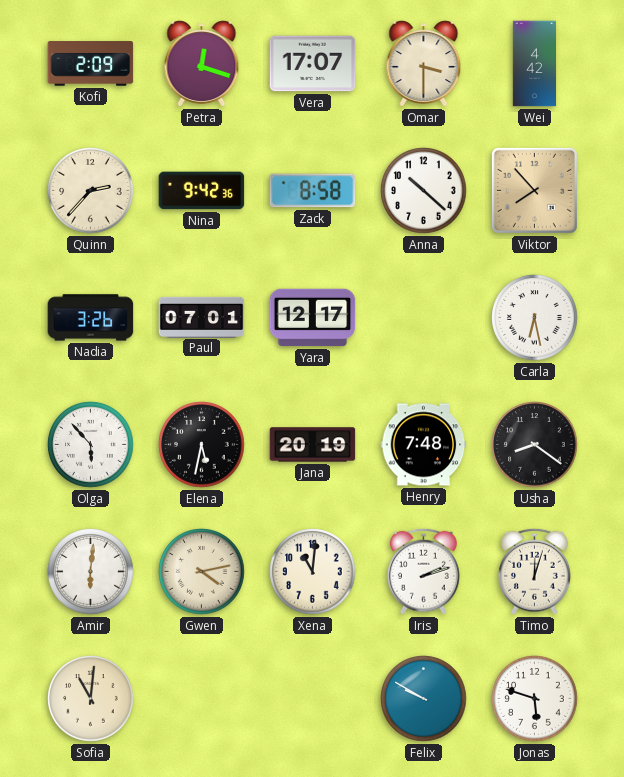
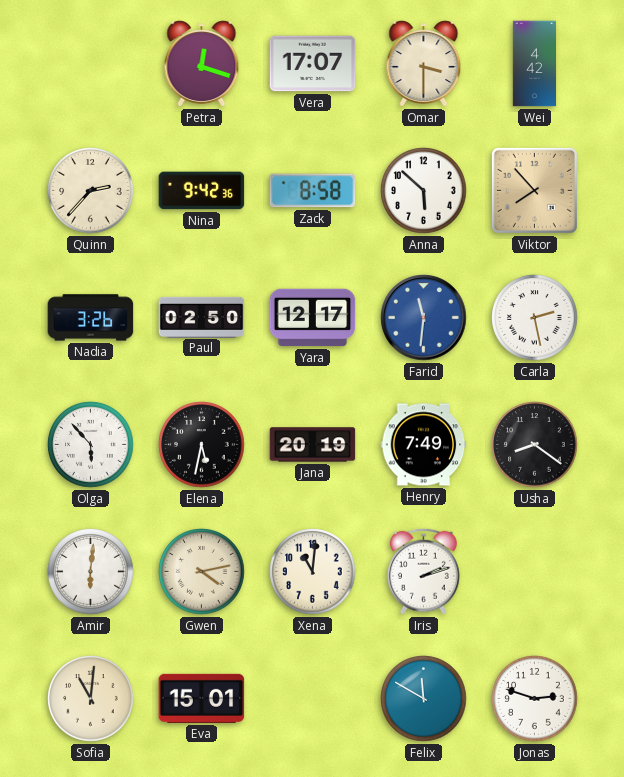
Kofi: 2:09 -> none (91, 64)
Anna: 10:22 -> 5:52 (424, 191)
Paul: 07:01 -> 02:50 (202, 317)
Farid: none -> 11:31 (424, 318)
Carla: 6:28 -> 2:28 (535, 318)
Henry: 7:48 -> 7:49 (424, 445)
Timo: 12:03 -> none (534, 571)
Eva: none -> 15:01 (202, 698)
Felix: 9:50 -> 11:50 (424, 699)
Jonas: 5:48 -> 2:48 (535, 699)
